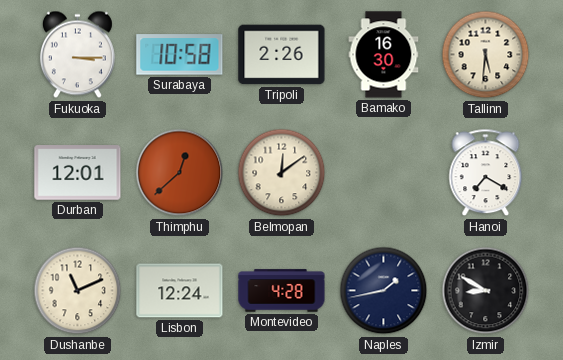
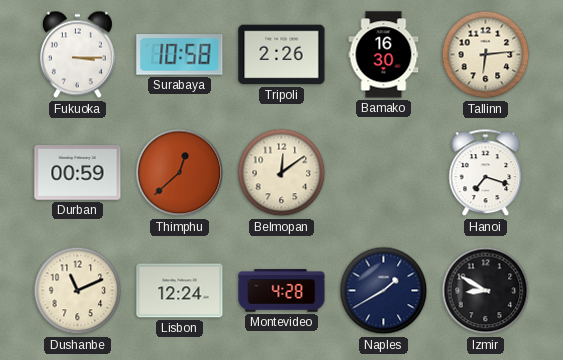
Tallinn: 5:31 -> 6:14 (486, 55)
Durban: 12:01 -> 00:59 (78, 173)
Hanoi: 7:20 -> 7:18 (486, 173)
Naples: 1:43 -> 1:40 (384, 291)
